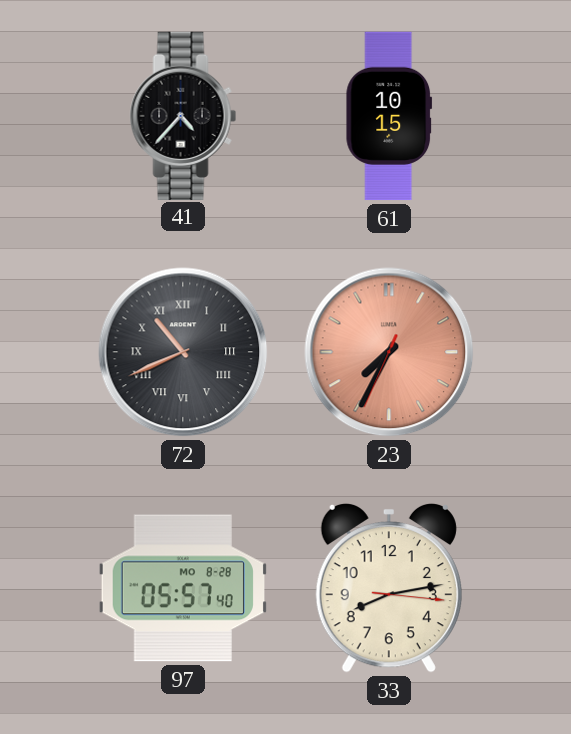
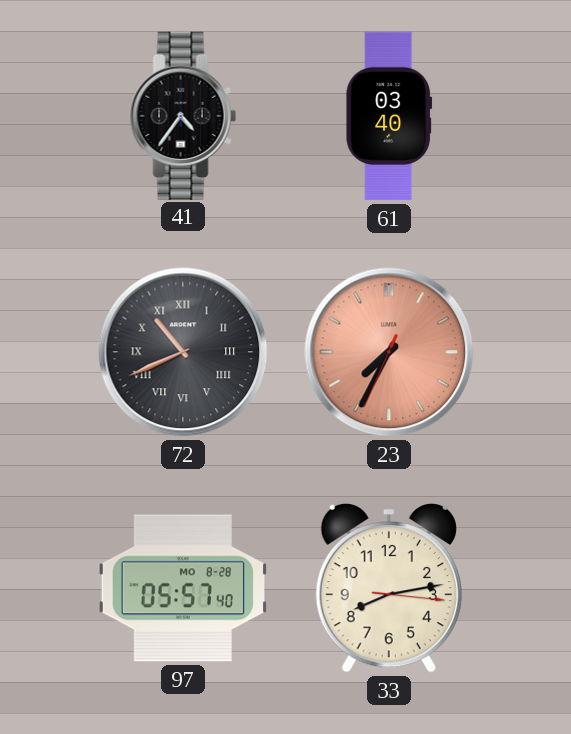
41: 4:37 -> 4:36 (183, 115)
61: 10:15 -> 03:40 (389, 116)
